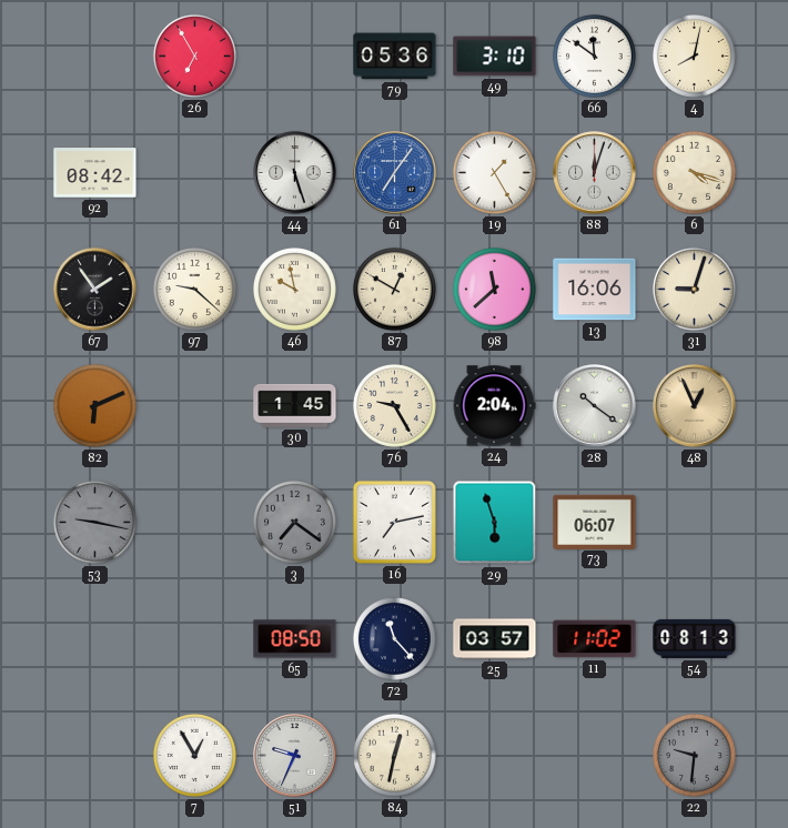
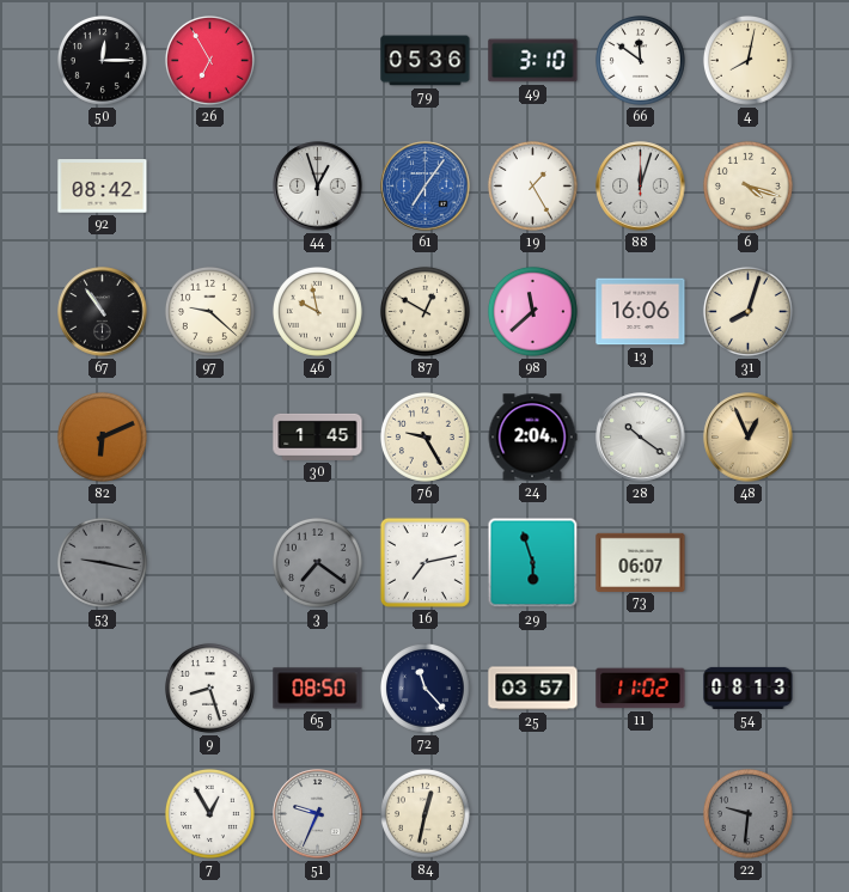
50: none -> 12:15 (102, 60)
44: 5:27 -> 12:57 (318, 187)
67: 1:54 -> 10:54 (103, 312)
31: 9:03 -> 8:03 (747, 311)
9: none -> 8:27 (209, 688)
